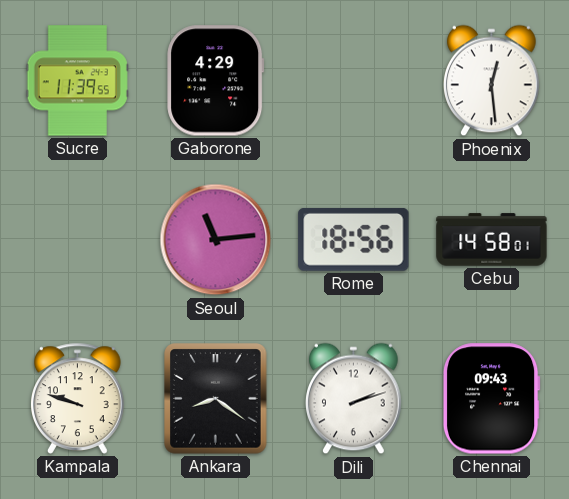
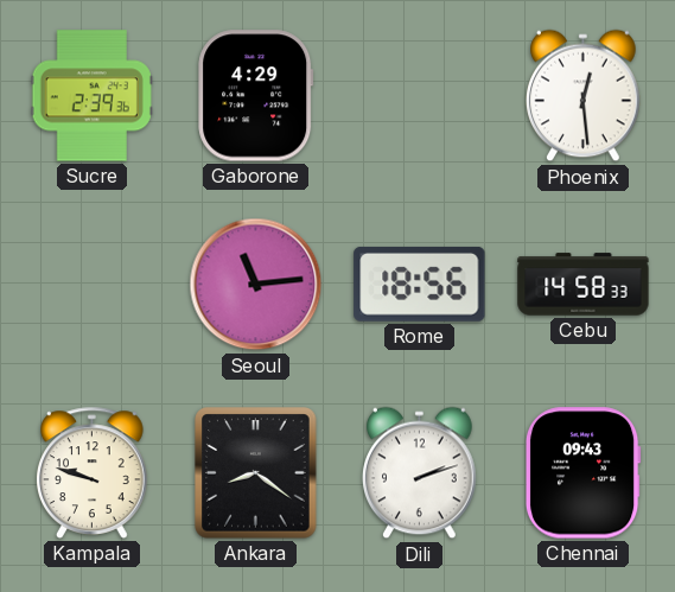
Sucre: 11:39 -> 2:39 (91, 96)
Cebu: 14:58:01 -> 14:58:33 (584, 285)
